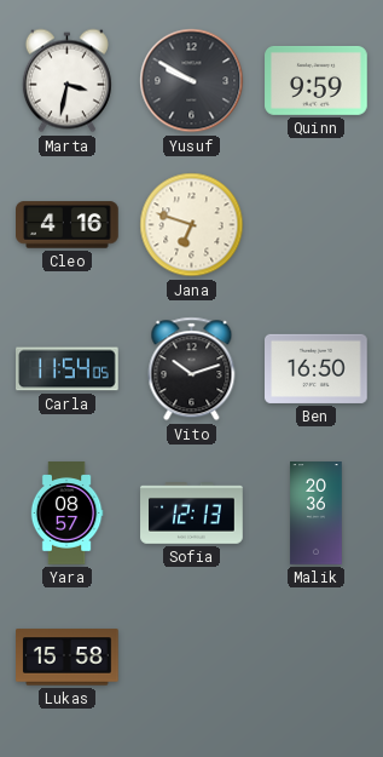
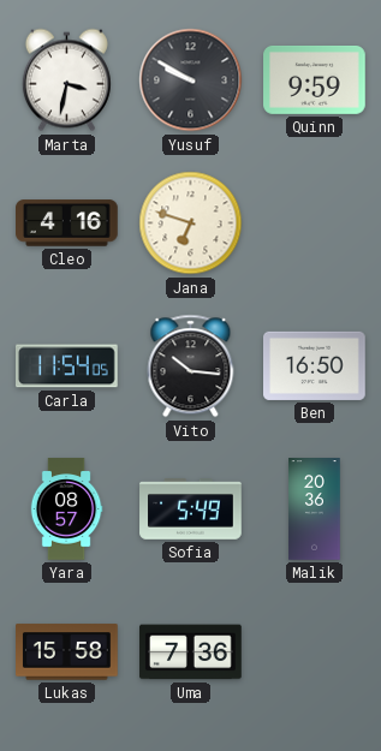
Vito: 10:12 -> 10:16 (191, 366)
Sofia: 12:13 -> 5:49 (191, 509)
Uma: none -> 7:36 (191, 652)
